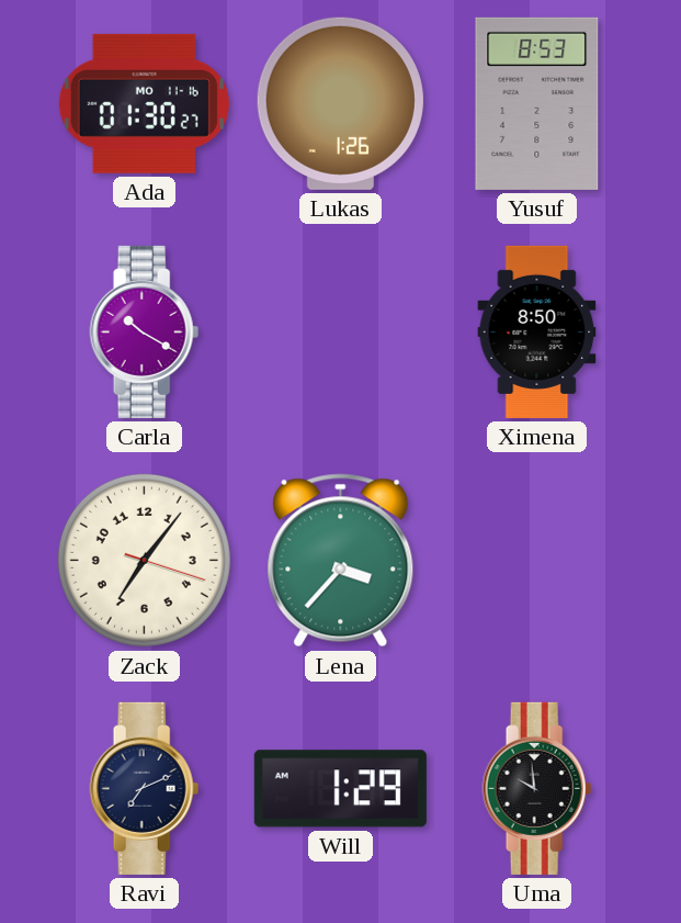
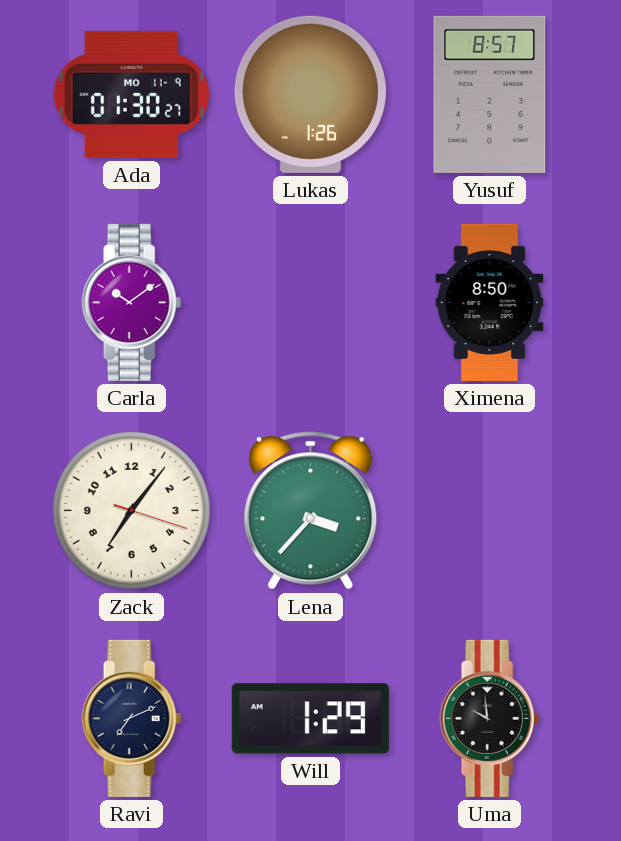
Ada date: MO 11-16 -> MO 11-9 (131, 94)
Yusuf: 8:53 -> 8:57 (490, 94)
Carla: 10:20 -> 10:09 (132, 302)
